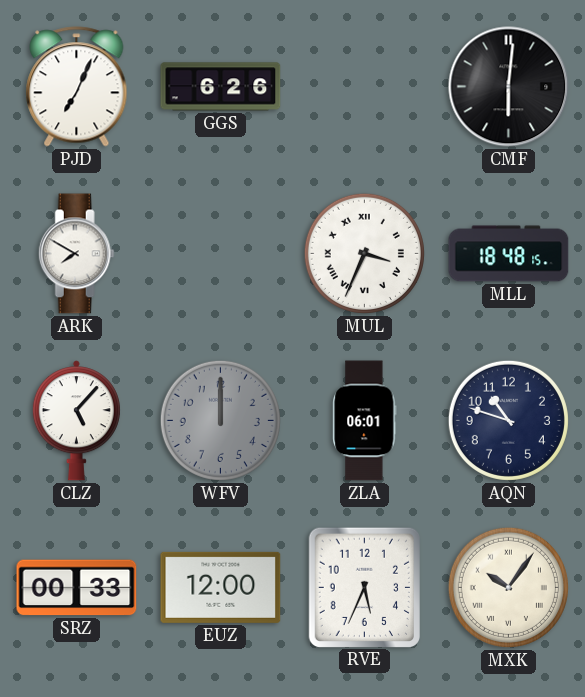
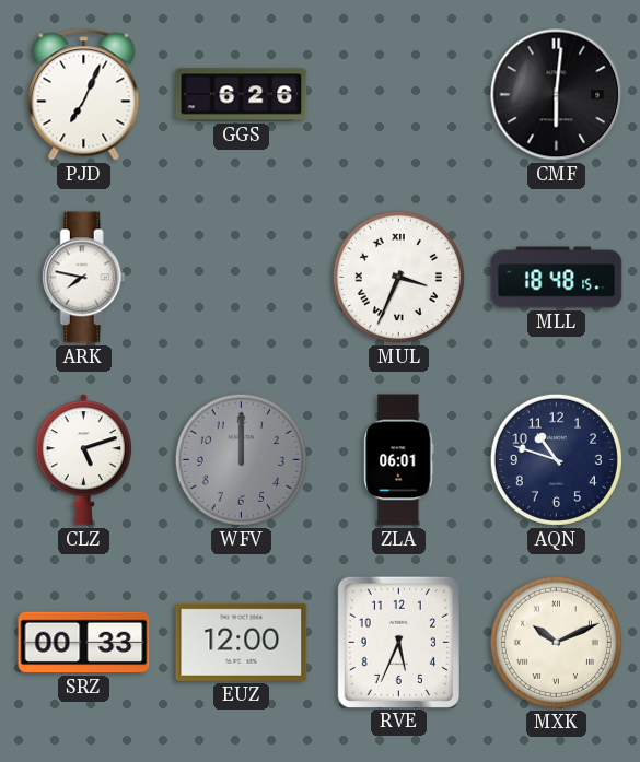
ARK: 7:50 -> 7:47 (83, 278)
CLZ: 5:07 -> 5:12 (83, 460)
MXK: 10:06 -> 10:11 (556, 642)
